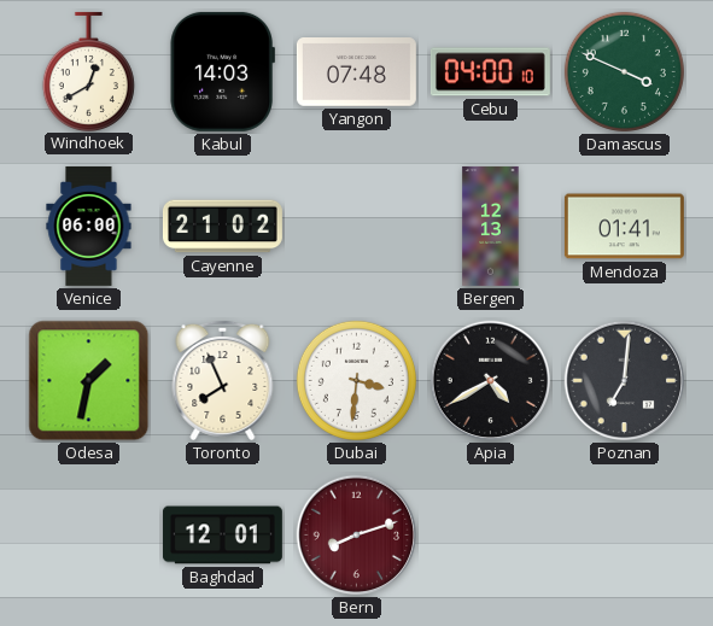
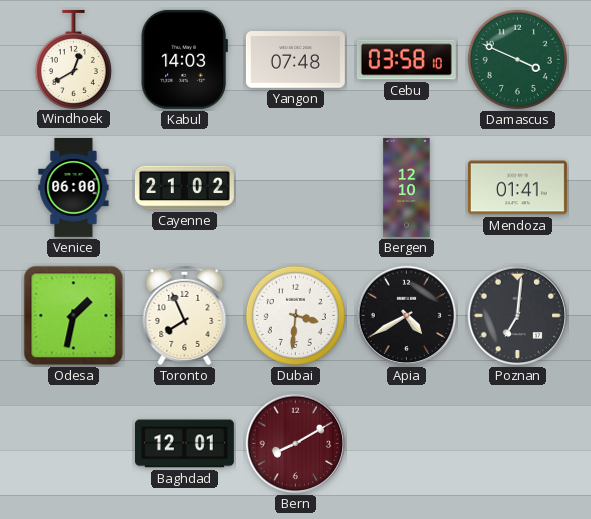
Cebu: 04:00 -> 03:58 (406, 60)
Bergen: 12:13 -> 12:10 (407, 187)
Bern: 8:12 -> 8:10 (296, 444)
